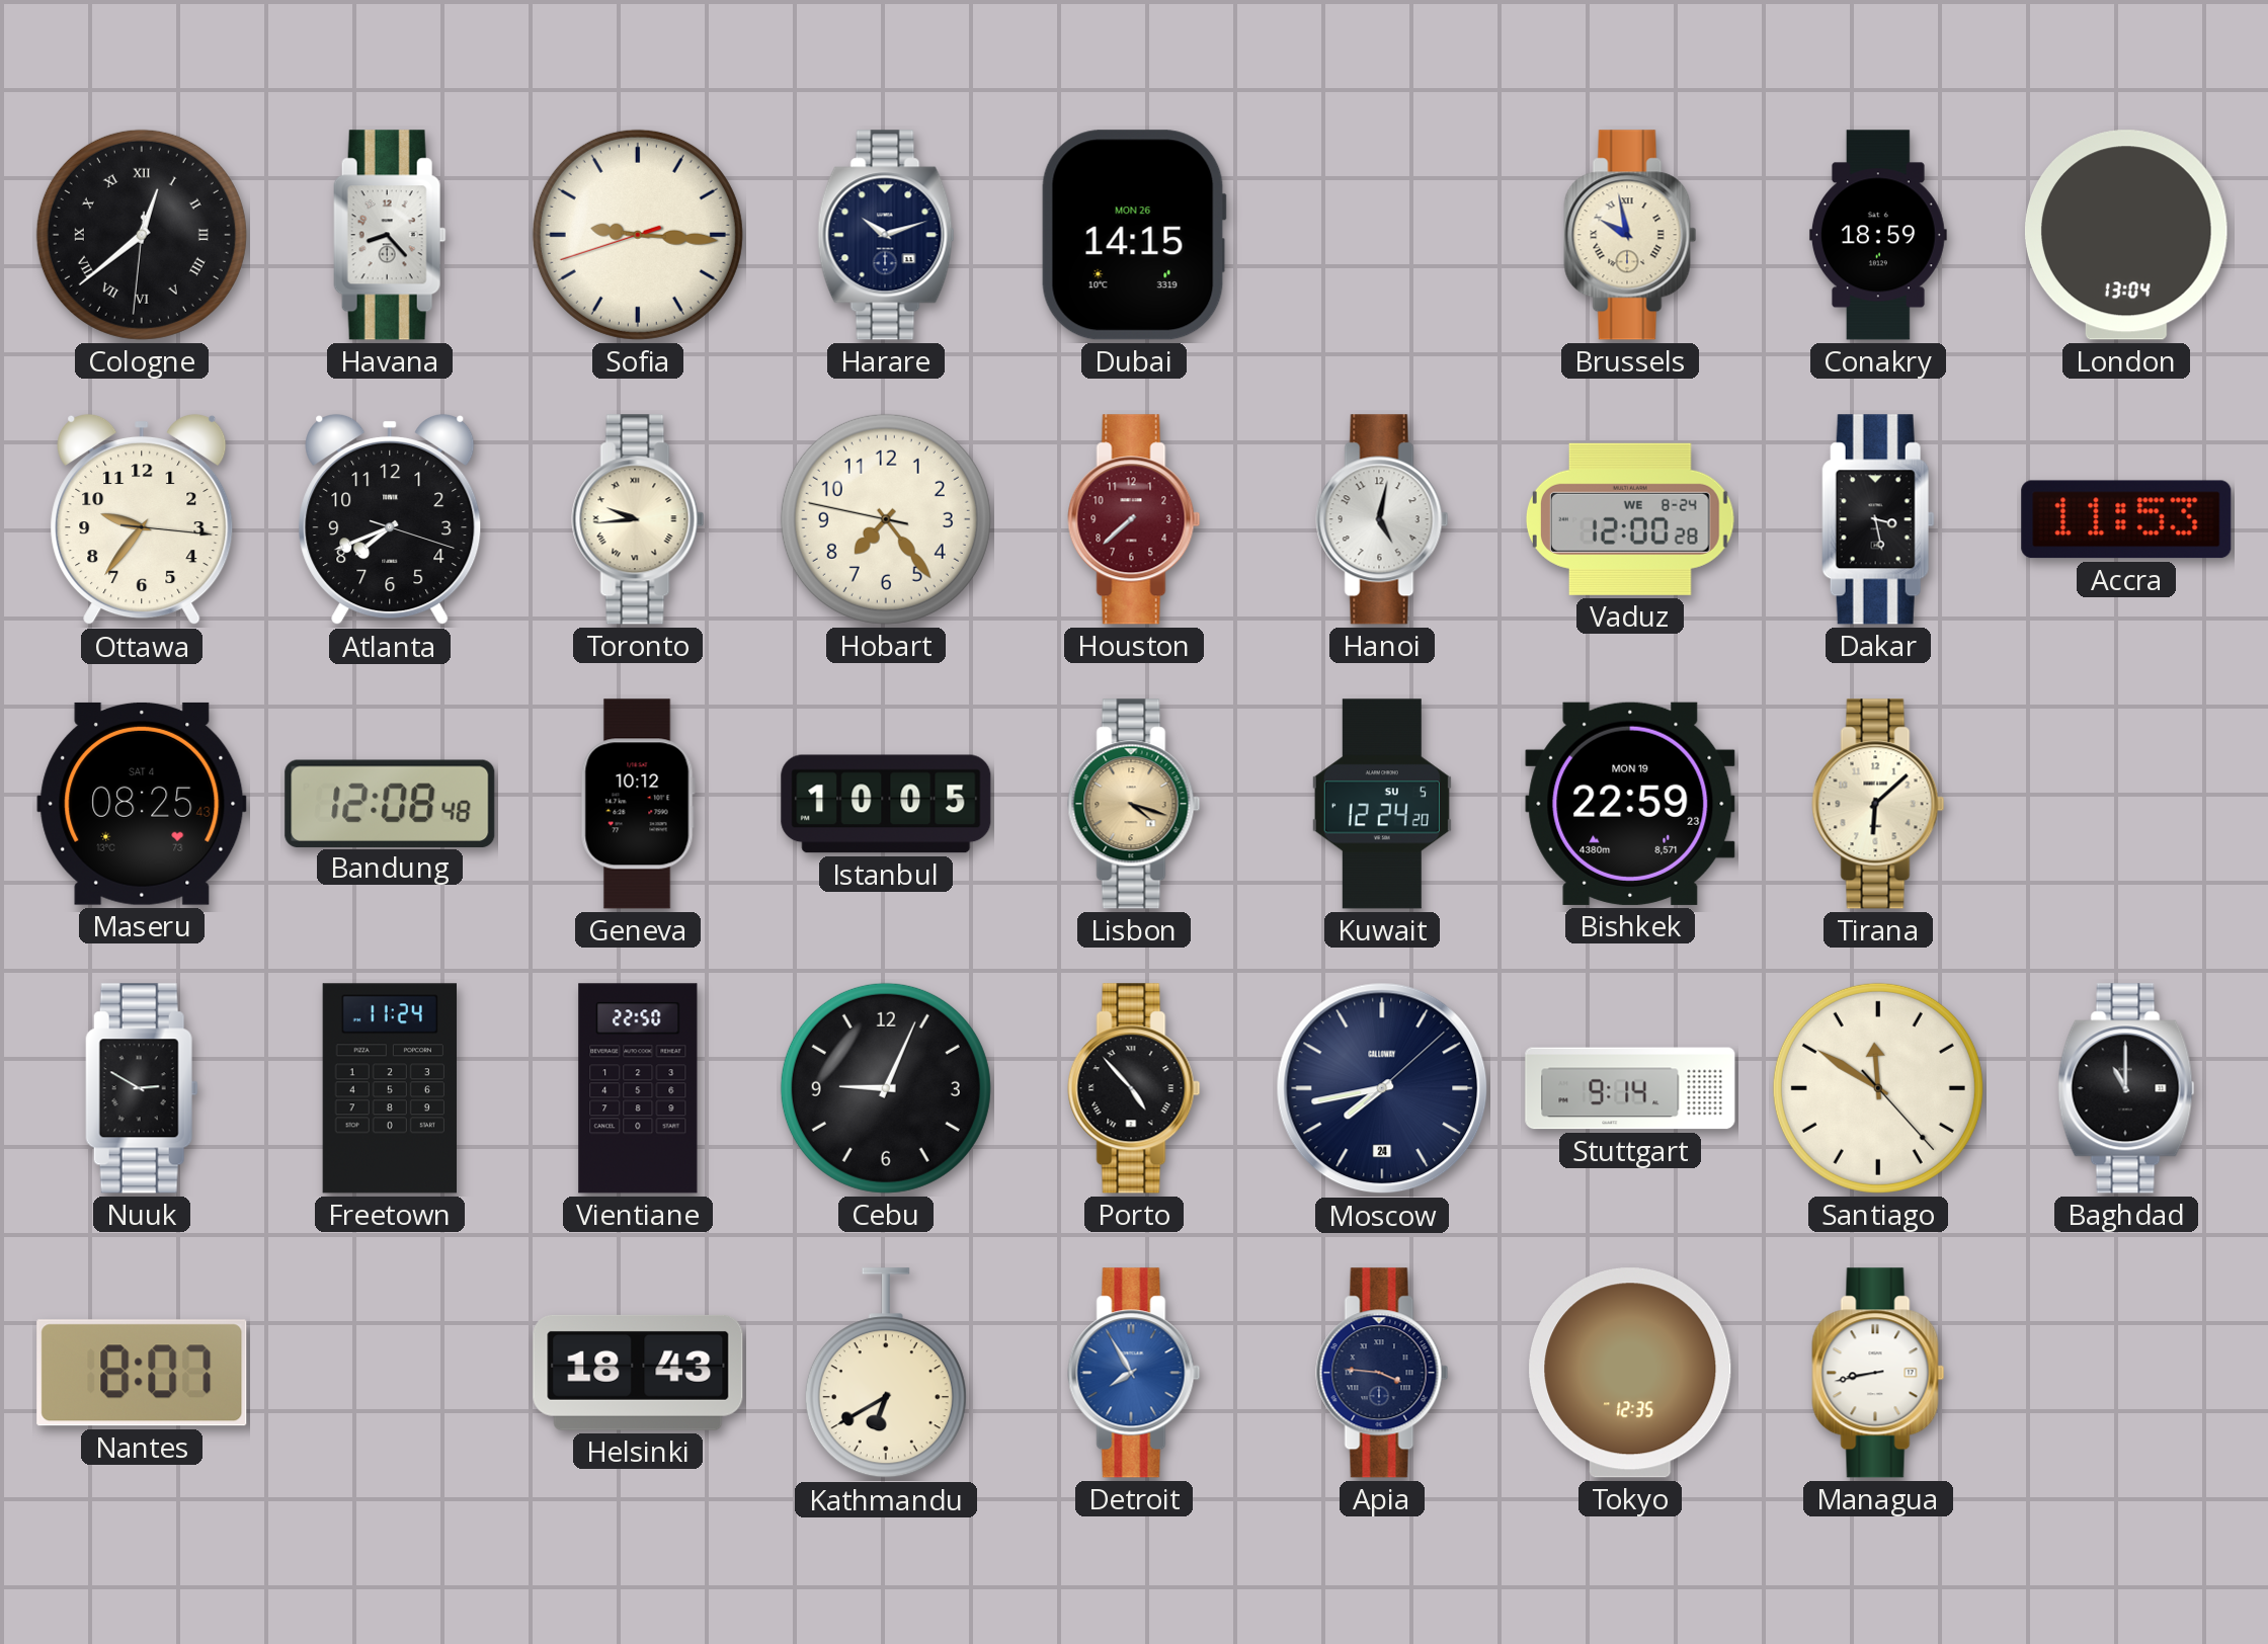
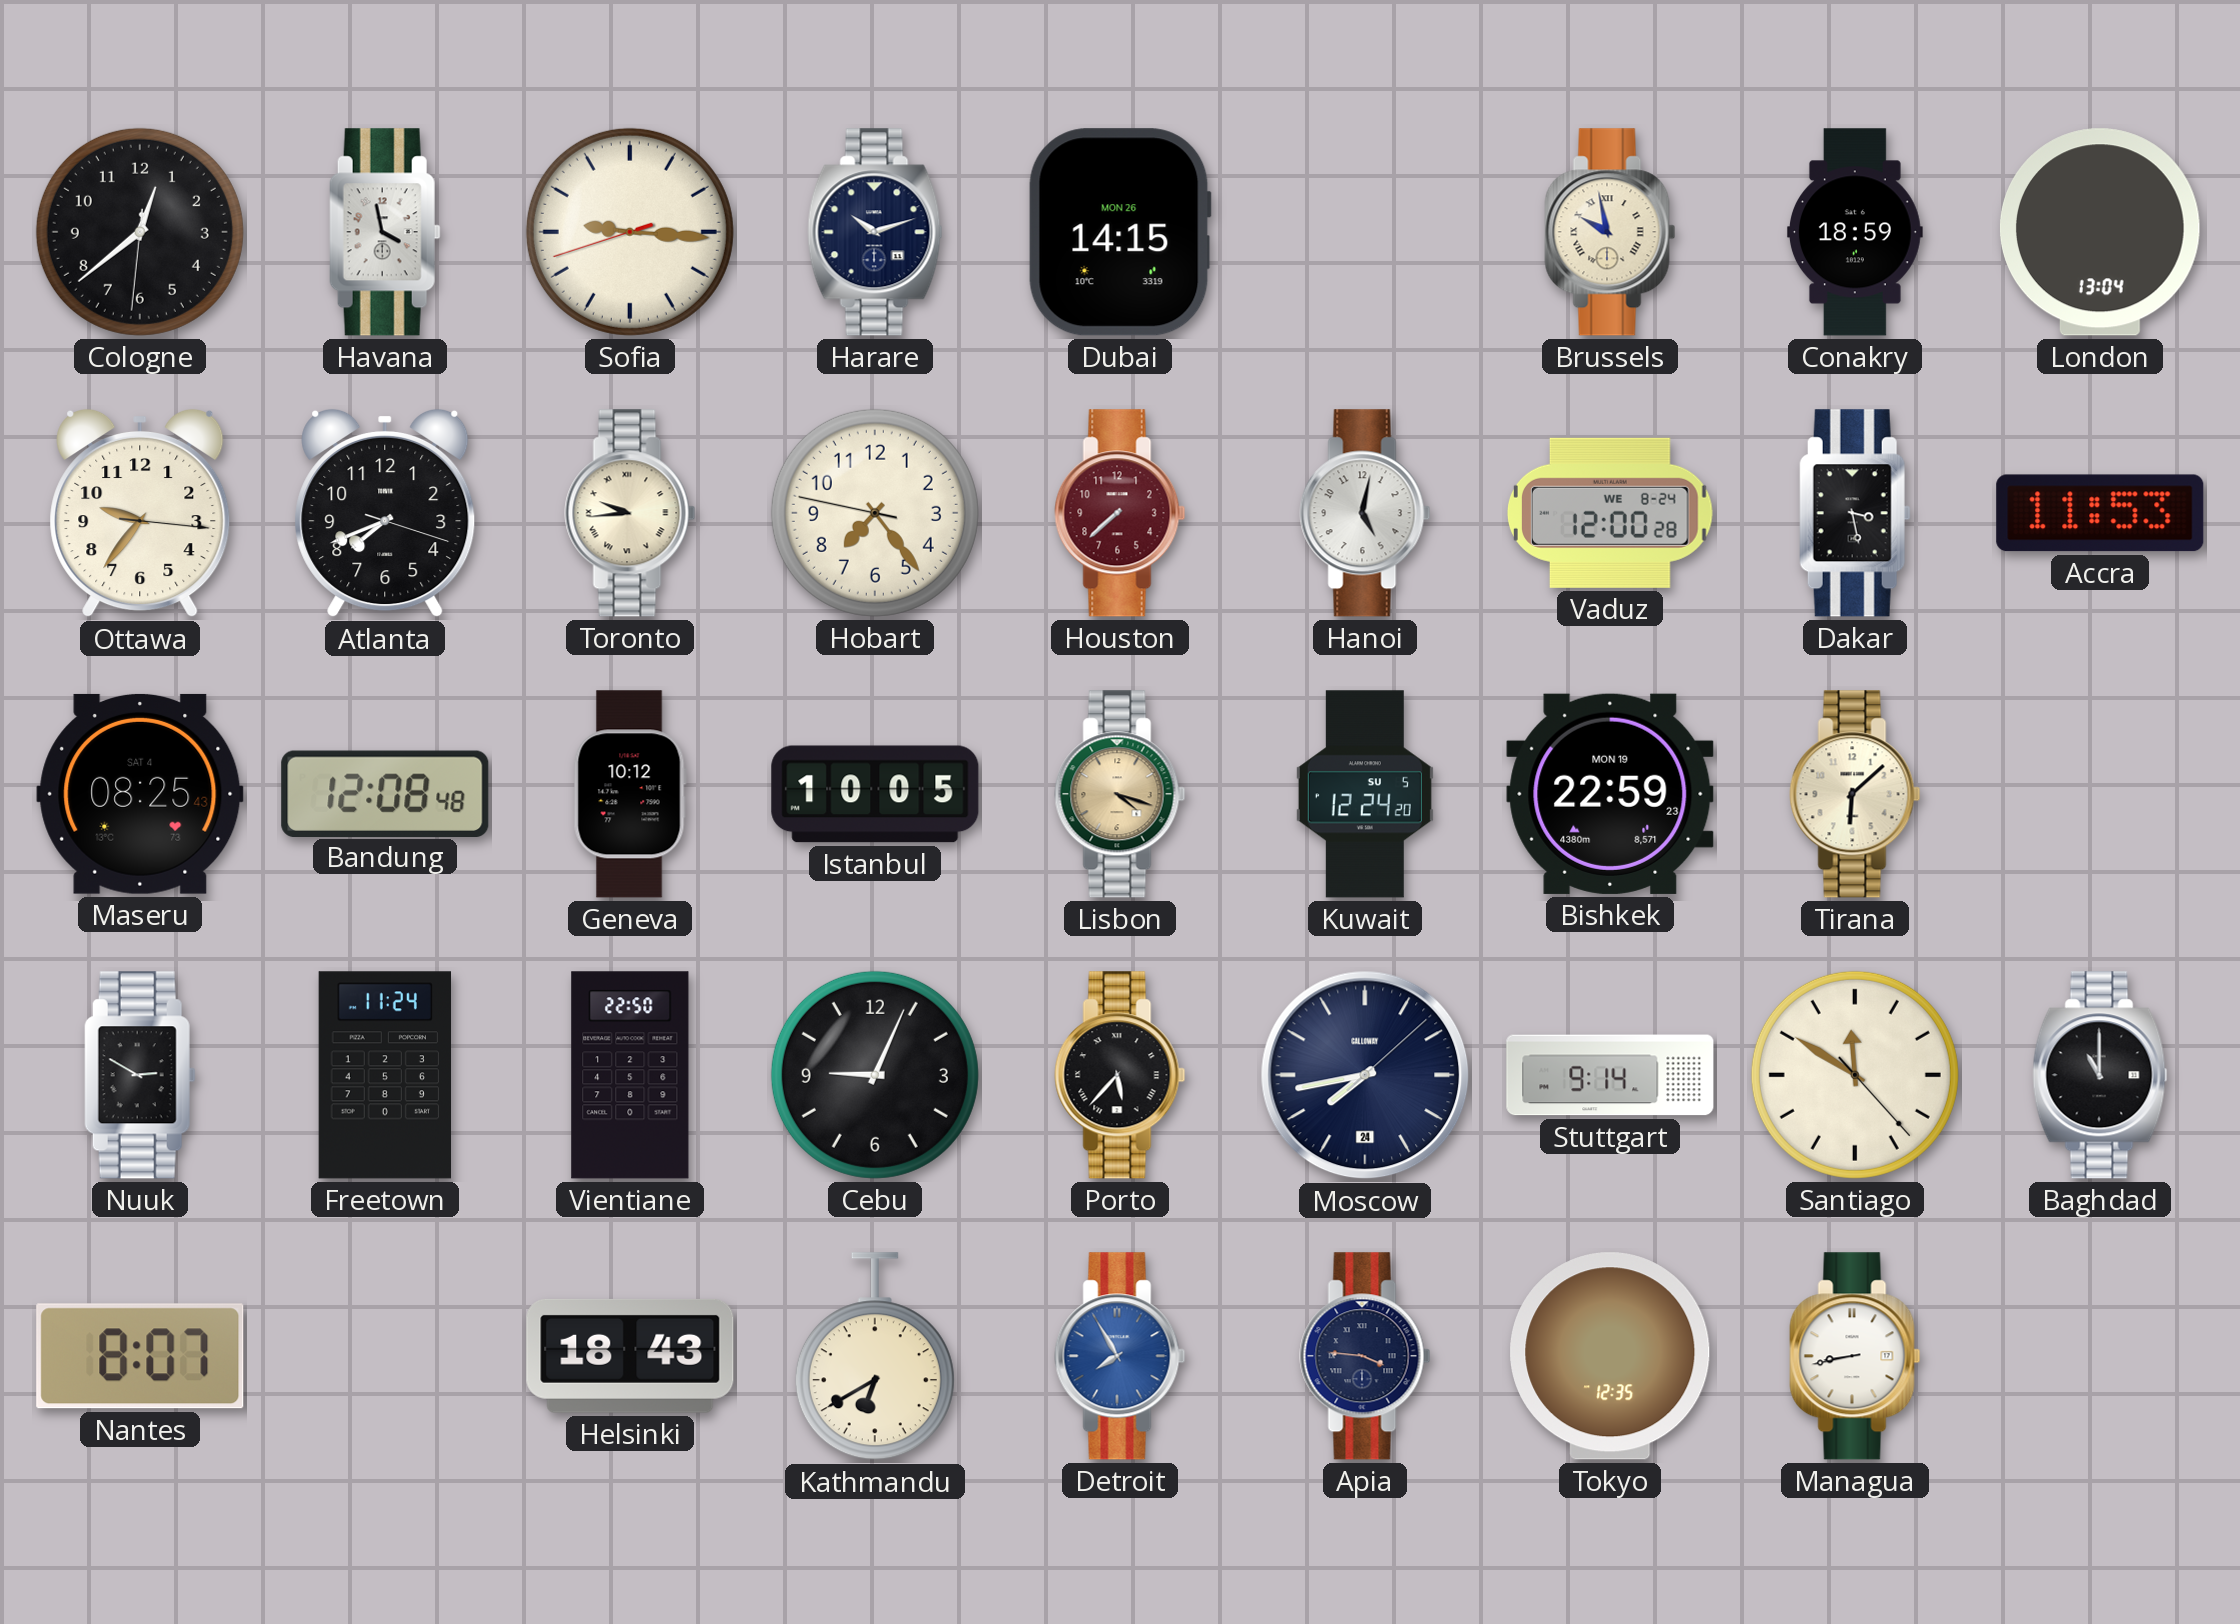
Cologne numerals: Roman -> Arabic (140, 232)
Havana: 8:23 -> 3:58 (385, 232)
Porto: 4:53 -> 5:37 (1120, 1075)
